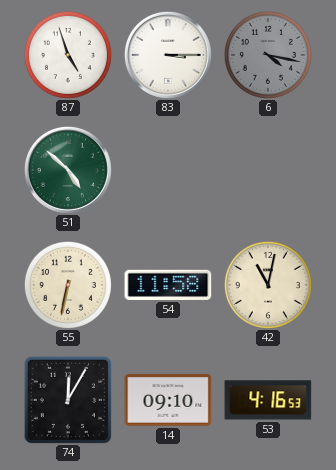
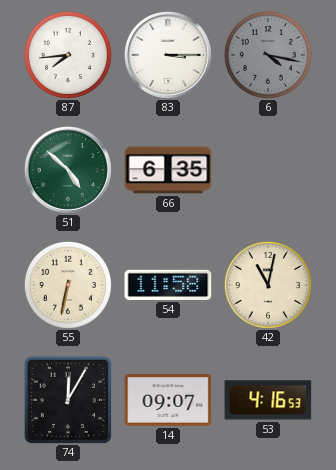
87: 4:57 -> 7:44 (68, 55)
66: none -> 6:35 (168, 170)
14: 09:10 -> 09:07 (168, 400)
